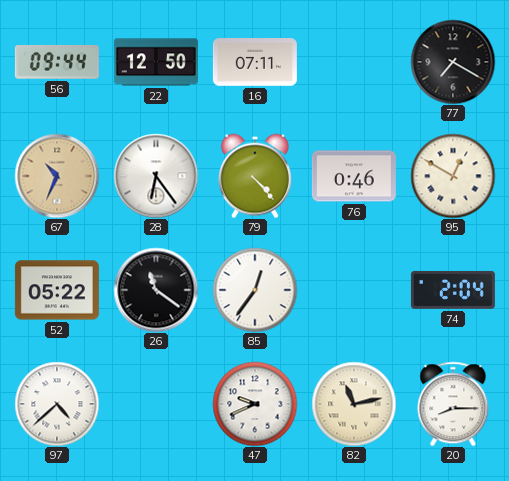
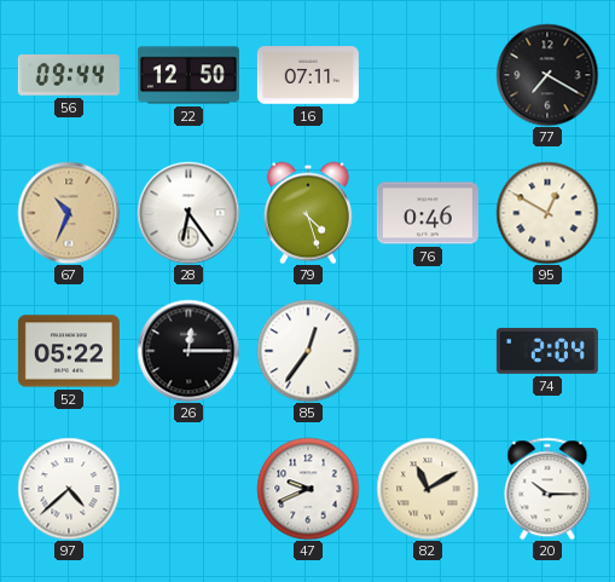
79: 4:23 -> 4:27 (308, 213)
26: 11:21 -> 12:15 (188, 351)
82: 11:13 -> 11:10 (428, 489)
20: 8:15 -> 10:15 (547, 489)
